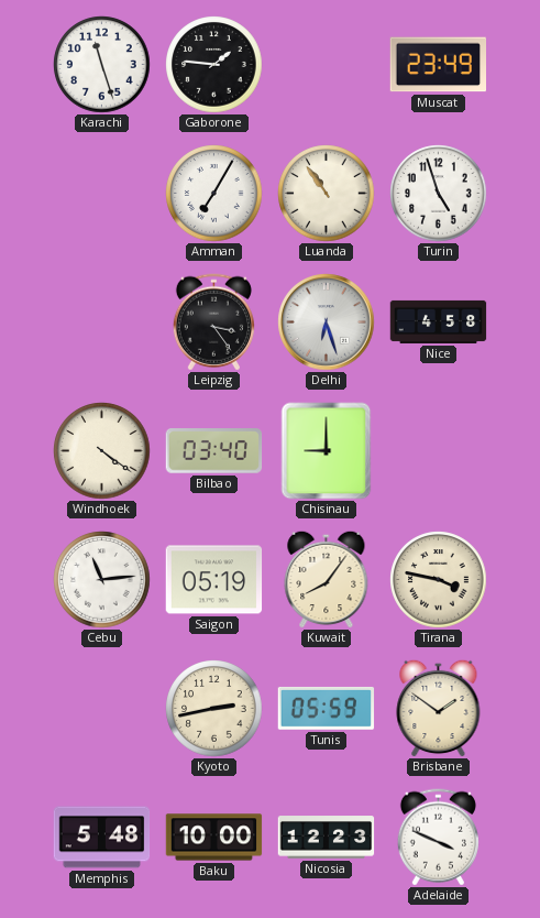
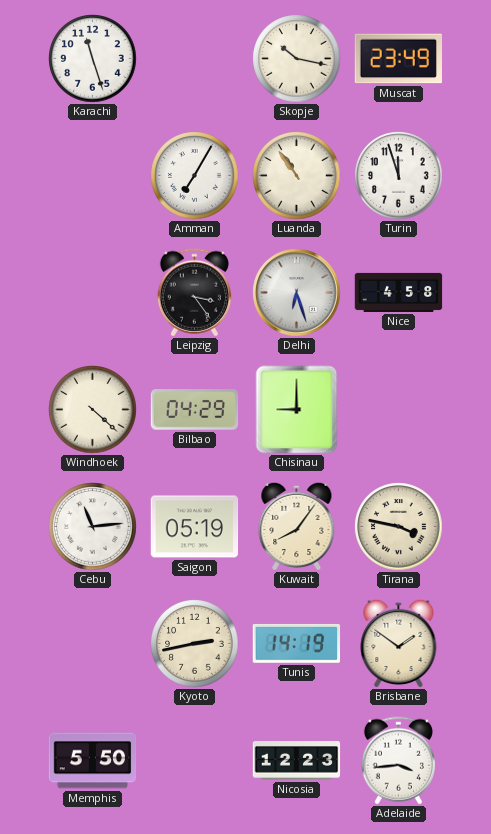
Gaborone: 1:46 -> none (214, 65)
Skopje: none -> 10:17 (297, 59)
Turin: 4:57 -> 11:57 (399, 176)
Windhoek: 4:21 -> 4:22 (93, 410)
Bilbao: 03:40 -> 04:29 (195, 410)
Tunis: 05:59 -> 14:19 (297, 643)
Memphis: 5:48 -> 5:50 (93, 761)
Baku: 10:00 -> none (214, 838)
Adelaide: 3:49 -> 3:44 (398, 761)
